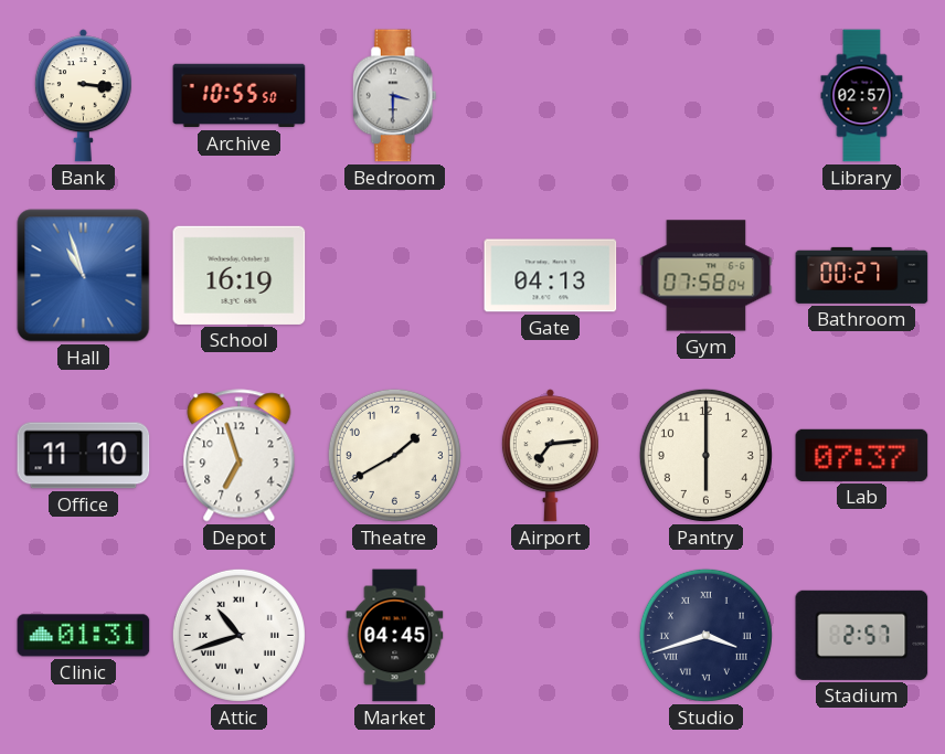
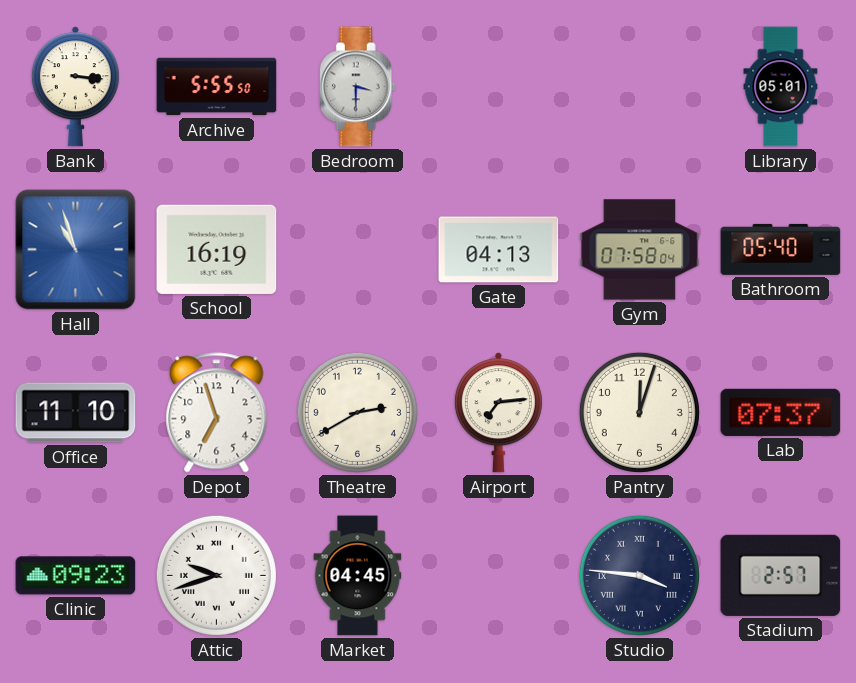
Archive: 10:55 -> 5:55 (217, 87)
Library: 02:57 -> 05:01 (781, 87)
Bathroom: 00:27 -> 05:40 (781, 249)
Theatre: 1:40 -> 2:40 (357, 412)
Pantry: 6:00 -> 12:03 (639, 412)
Clinic: 01:31 -> 09:23 (76, 576)
Attic: 10:42 -> 9:42 (216, 575)
Studio: 3:42 -> 3:46 (639, 575)
